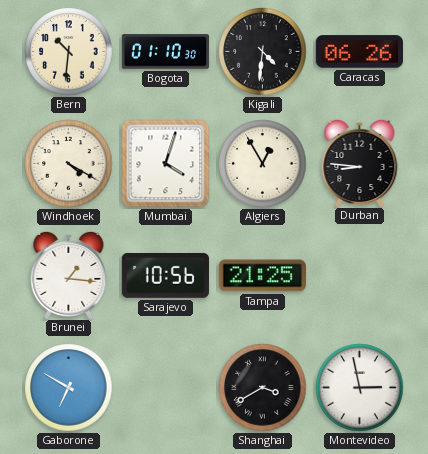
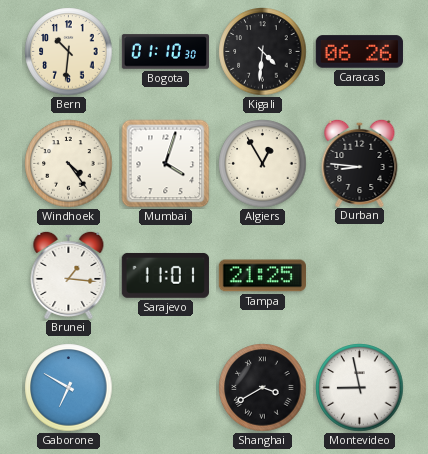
Windhoek: 4:20 -> 4:24 (69, 164)
Sarajevo: 10:56 -> 11:01 (165, 275)
Montevideo: 2:58 -> 8:58 (360, 388)
